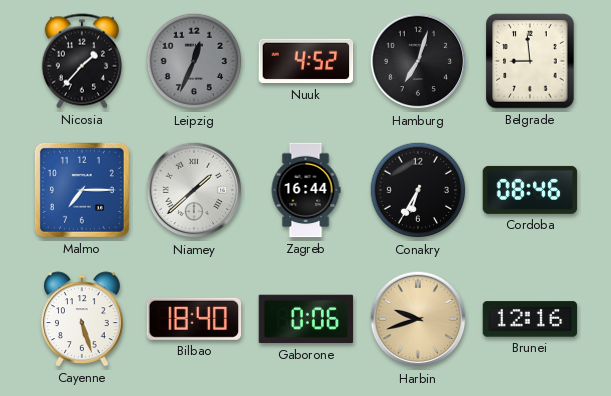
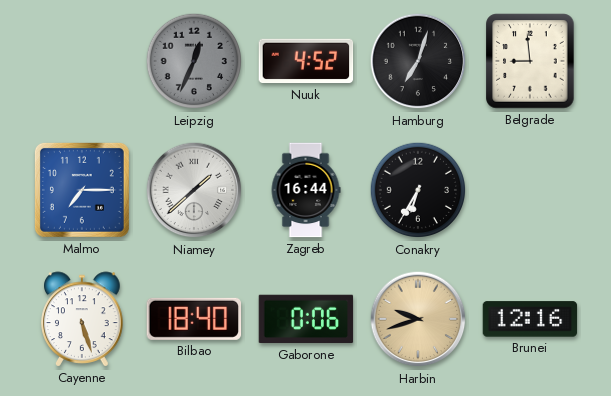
Nicosia: 1:37 -> none (82, 61)
Cordoba: 08:46 -> none (530, 190)
